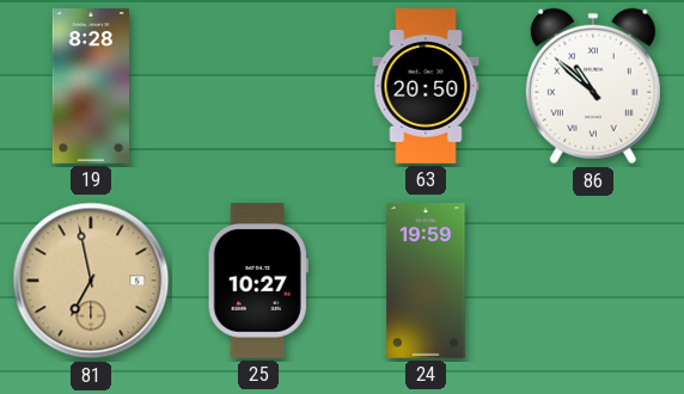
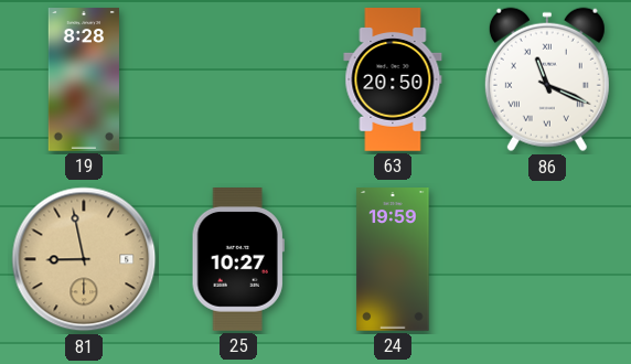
86: 10:52 -> 11:19 (547, 79)
81: 6:58 -> 8:58 (84, 259)
